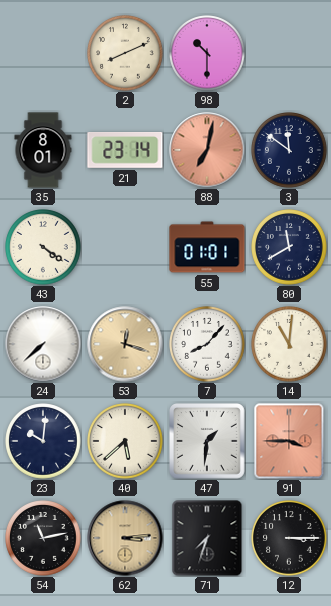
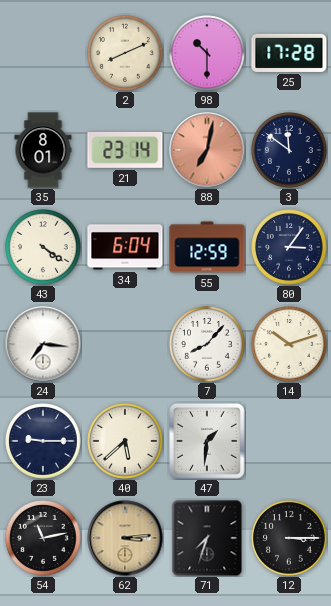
25: none -> 17:28 (289, 53)
34: none -> 6:04 (125, 247)
55: 01:01 -> 12:59 (207, 247)
80: 11:40 -> 3:06 (289, 247)
24: 7:38 -> 7:16 (43, 344)
53: 12:18 -> none (125, 344)
14: 11:01 -> 10:12 (289, 344)
23: 10:01 -> 9:15 (43, 441)
91: 3:45 -> none (289, 441)
